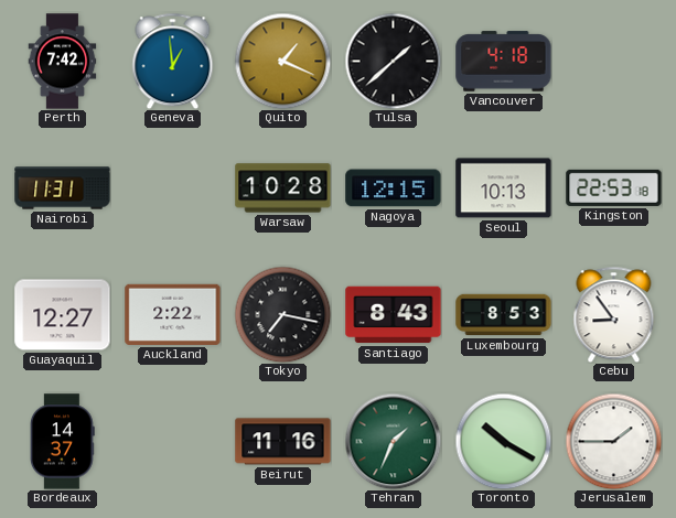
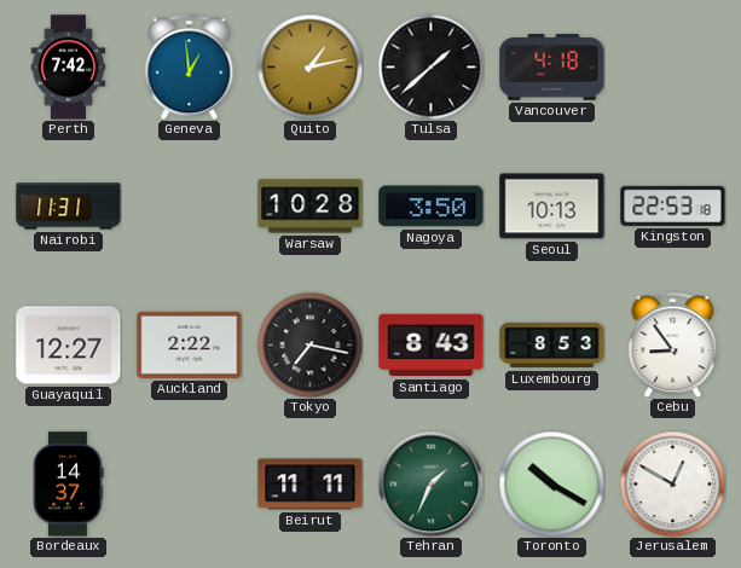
Quito: 1:19 -> 1:13 (309, 66)
Nagoya: 12:15 -> 3:50 (432, 207)
Beirut: 11:16 -> 11:11 (311, 485)
Jerusalem: 1:45 -> 12:50 (672, 483)
